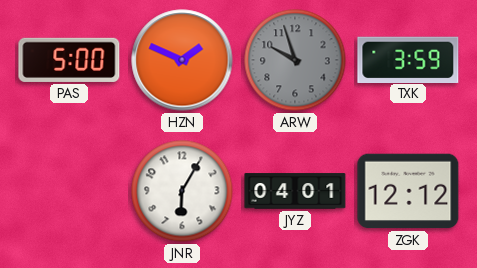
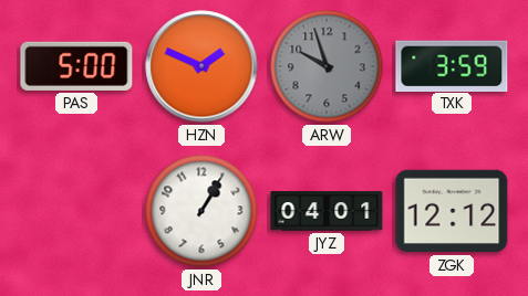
JNR: 6:05 -> 1:05 (201, 211)
